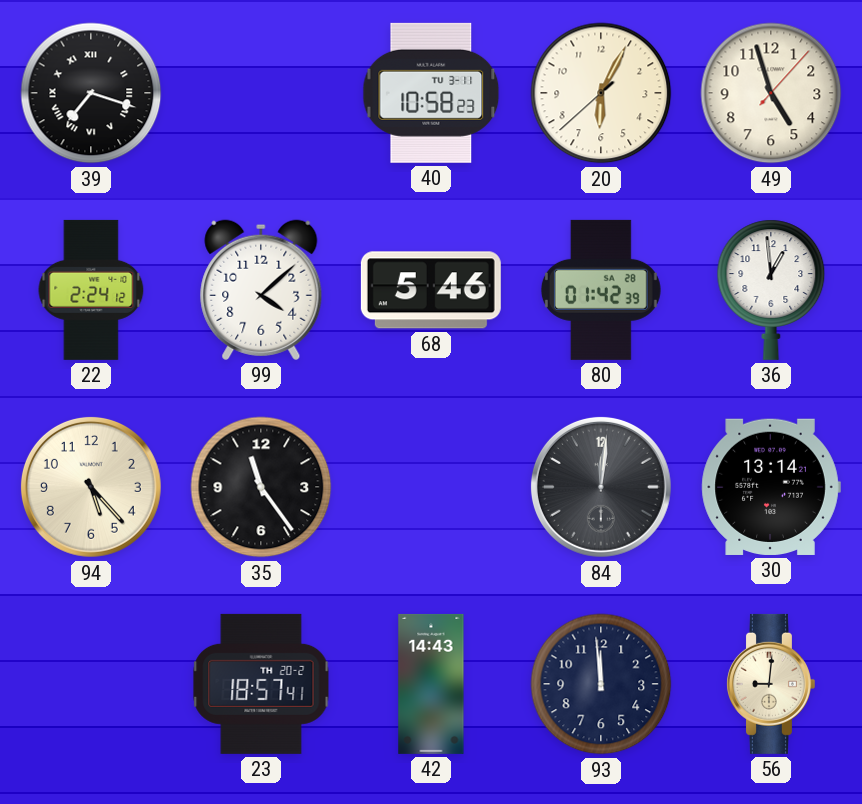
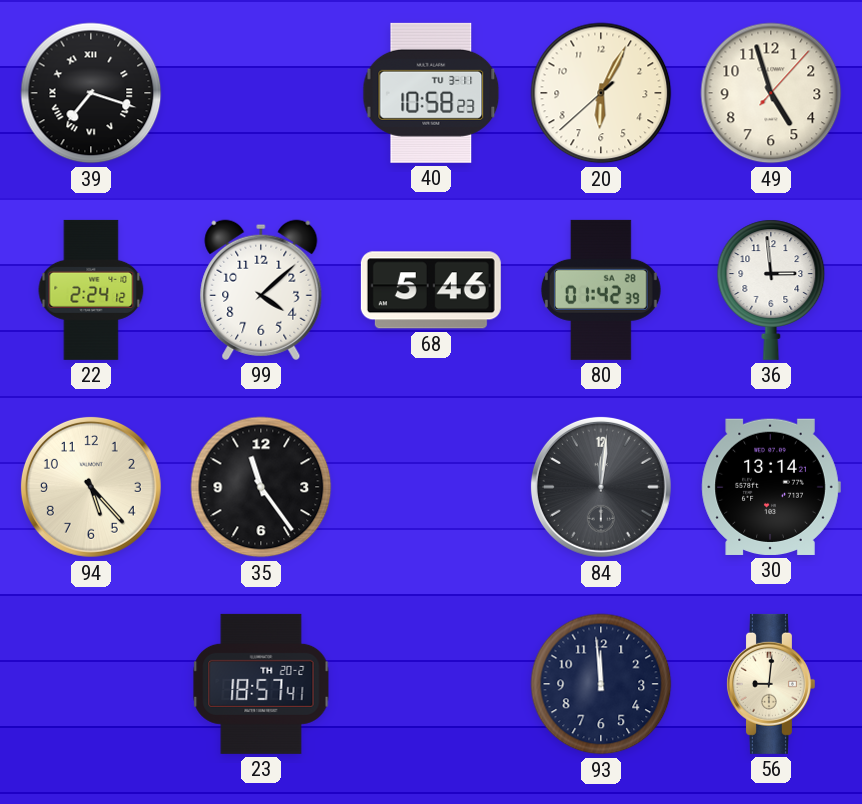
36: 12:59 -> 2:59 (771, 290)
42: 14:43 -> none (431, 684)
